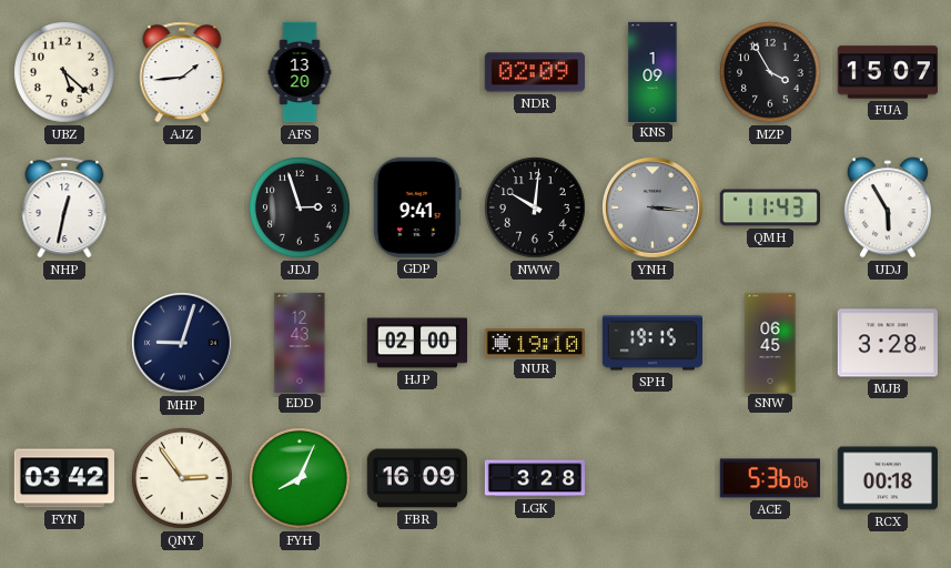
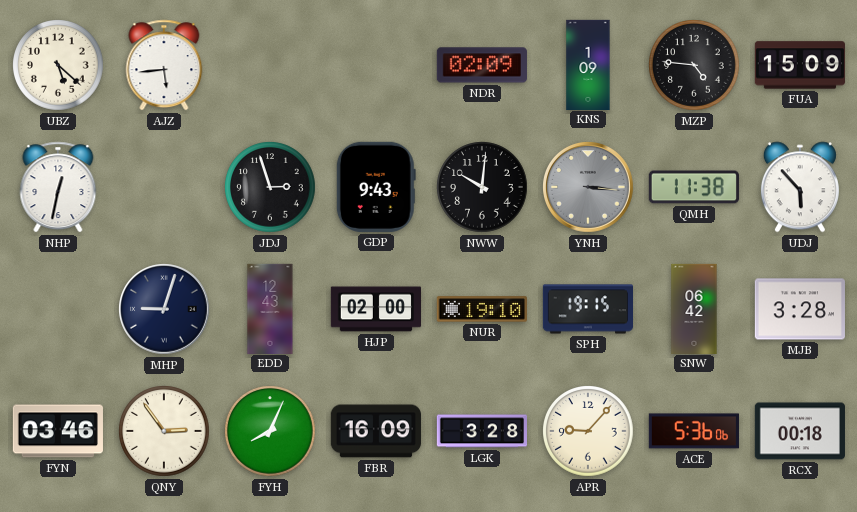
AJZ: 1:44 -> 5:44 (164, 65)
AFS: 13:20 -> none (300, 72)
MZP: 3:55 -> 4:46 (694, 65)
FUA: 15:07 -> 15:09 (800, 65)
GDP: 9:41 -> 9:43 (376, 187)
QMH: 11:43 -> 11:38 (694, 187)
UDJ: 5:55 -> 5:53 (800, 187)
SNW: 06:45 -> 06:42 (694, 308)
FYN: 03:42 -> 03:46 (58, 431)
APR: none -> 9:07 (588, 431)
